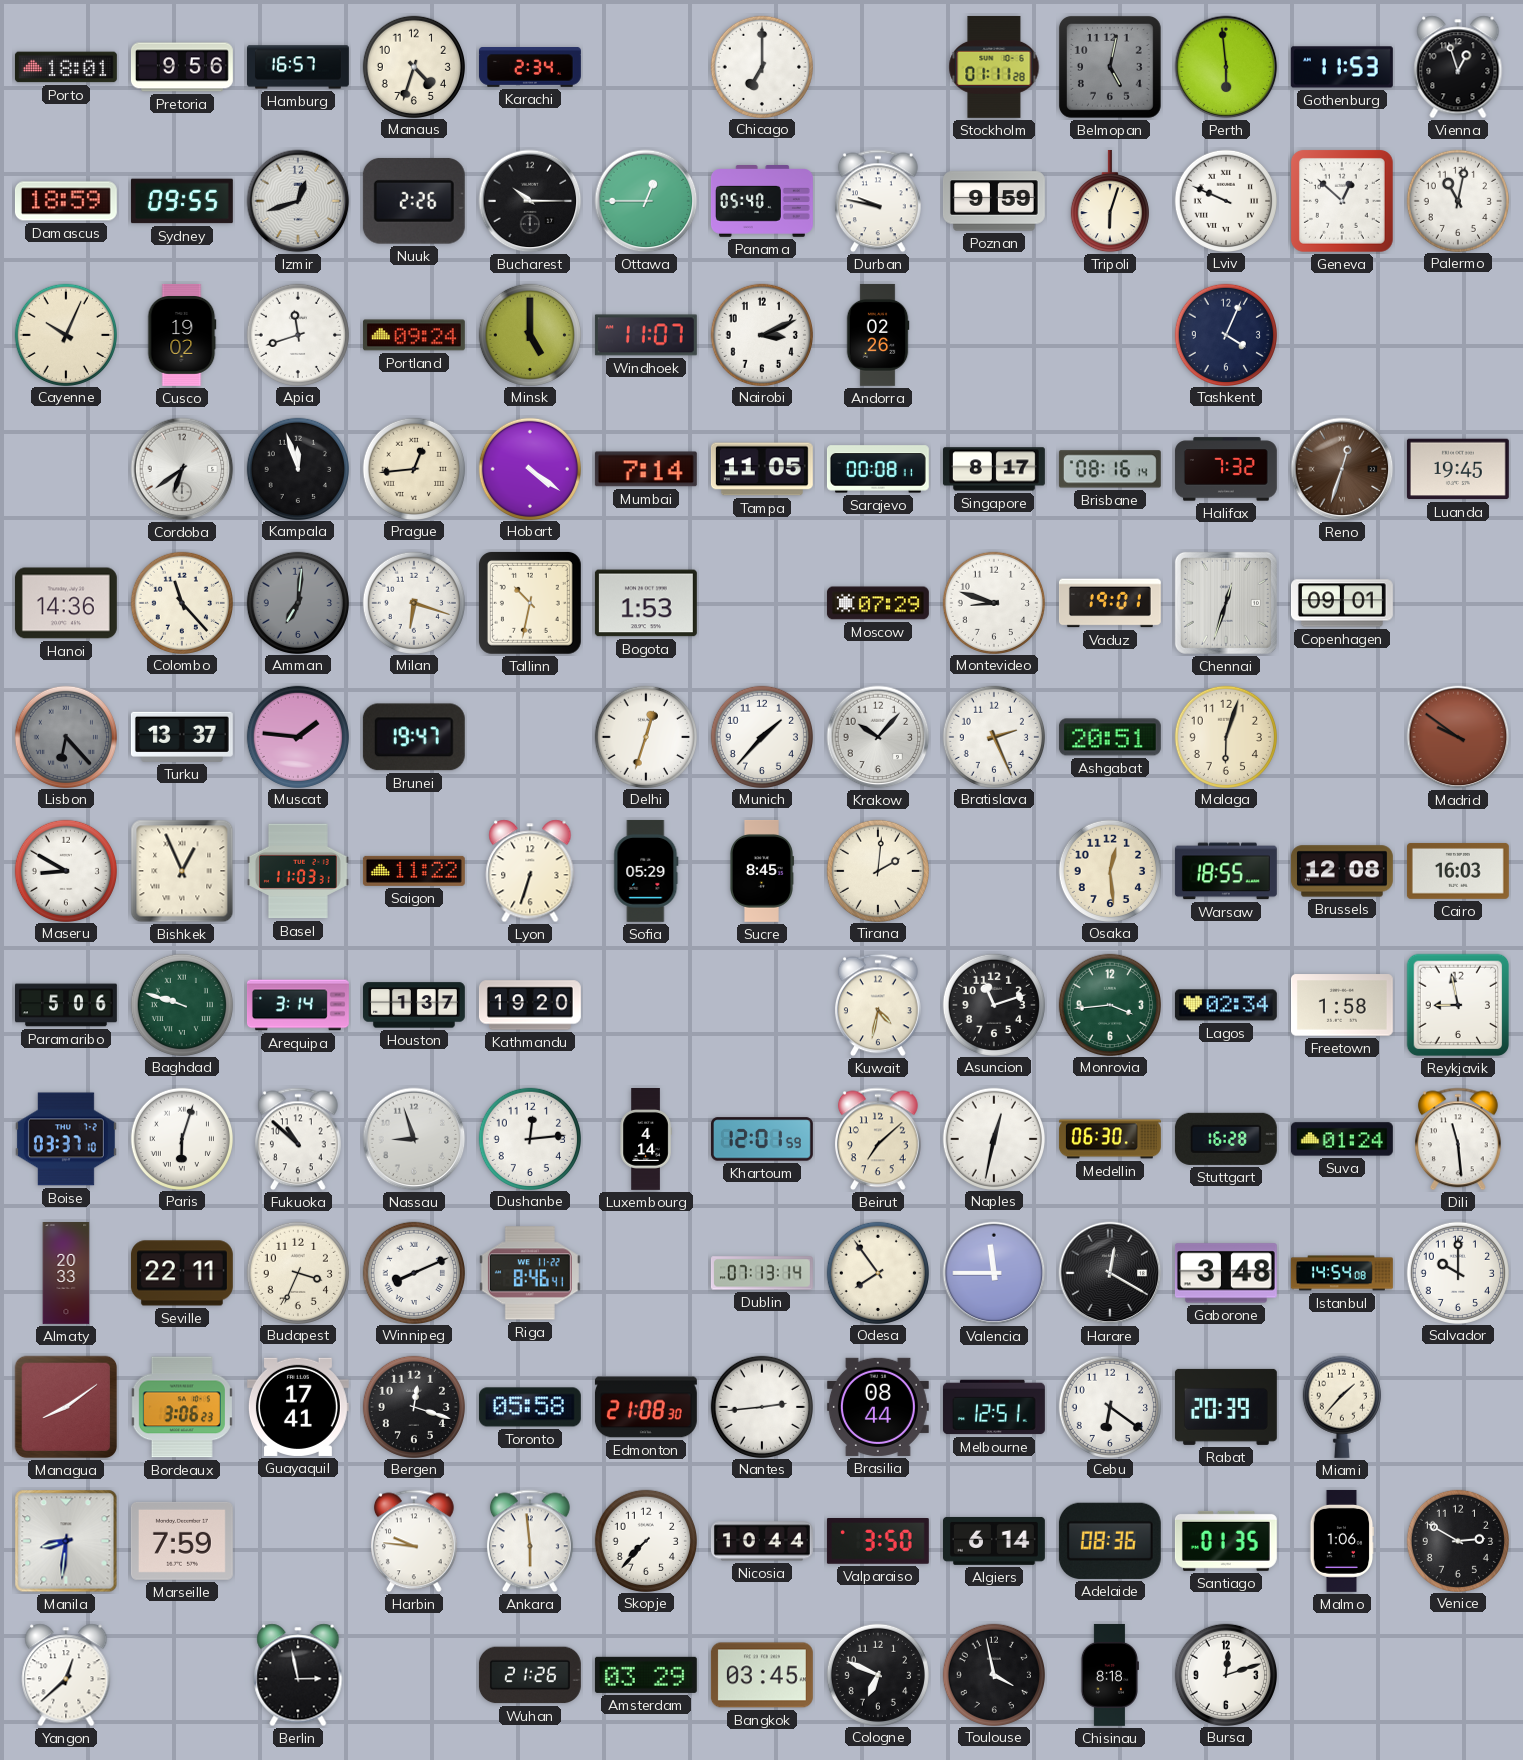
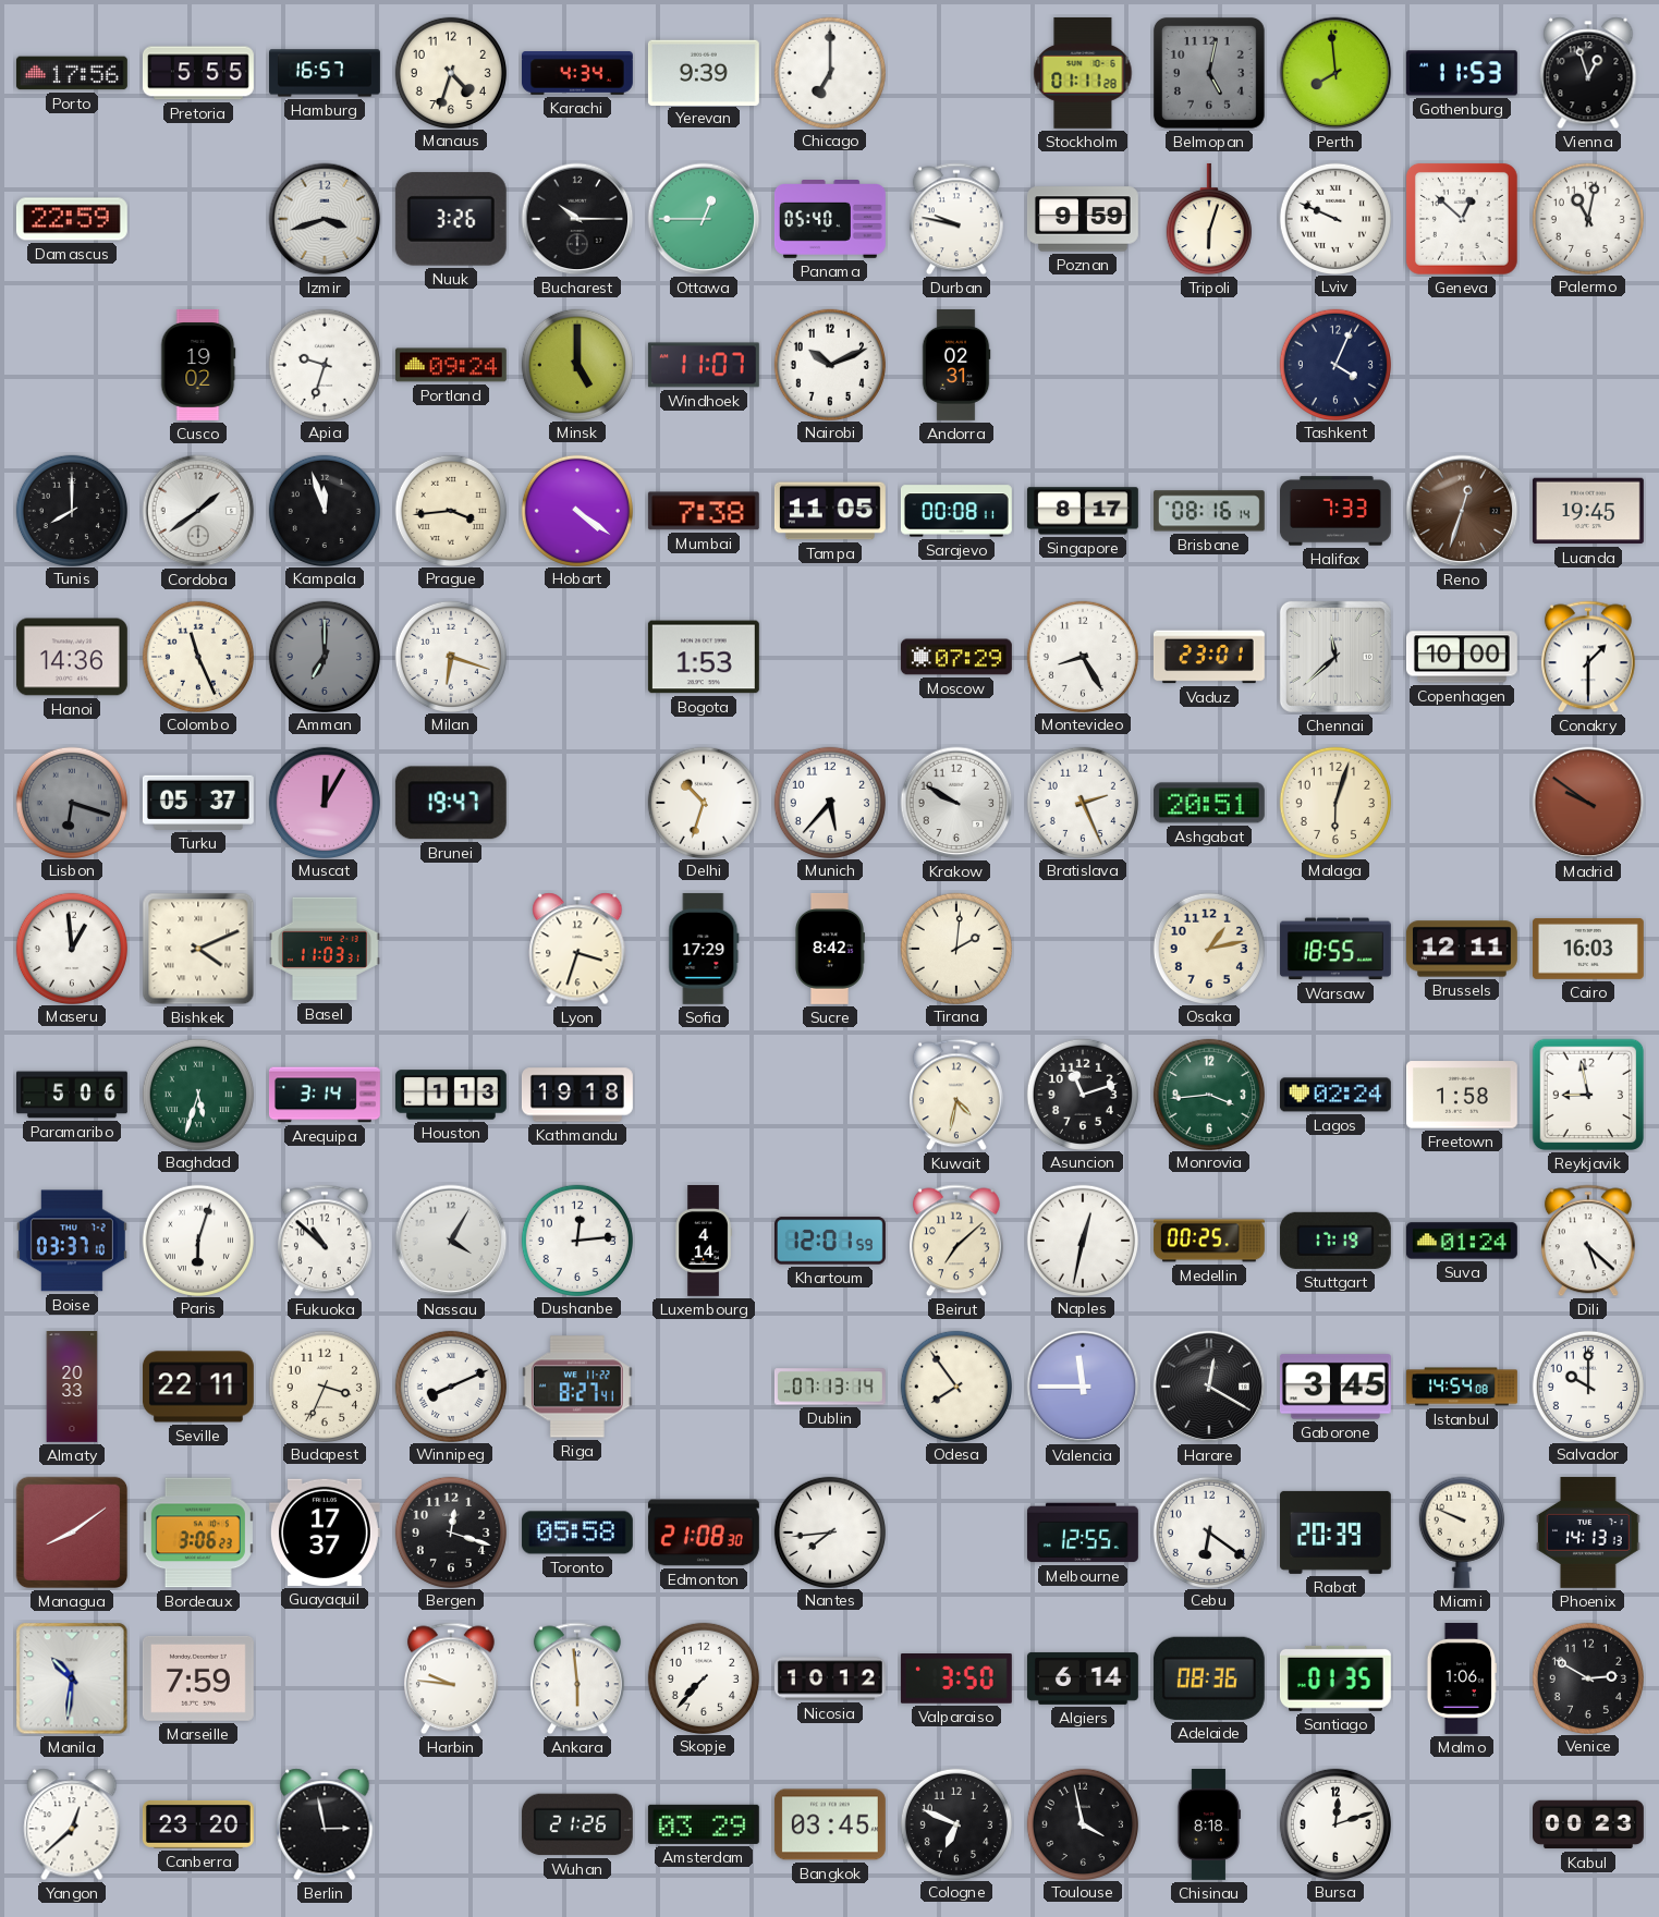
Porto: 18:01 -> 17:56 (72, 73)
Pretoria: 9:56 -> 5:55 (198, 73)
Karachi: 2:34 -> 4:34 (577, 74)
Yerevan: none -> 9:39 (704, 72)
Perth: 5:59 -> 7:59 (1335, 73)
Damascus: 18:59 -> 22:59 (72, 219)
Sydney: 09:55 -> none (182, 201)
Izmir: 12:42 -> 3:42 (325, 219)
Nuuk: 2:26 -> 3:26 (451, 219)
Cayenne: 10:04 -> none (65, 334)
Apia: 11:42 -> 9:33 (324, 364)
Nairobi: 3:11 -> 10:11 (829, 364)
Andorra: 02:26 -> 02:31 (956, 365)
Tunis: none -> 8:00 (71, 510)
Cordoba: 6:39 -> 1:39 (198, 511)
Prague: 12:44 -> 3:44 (450, 510)
Mumbai: 7:14 -> 7:38 (704, 511)
Halifax: 7:32 -> 7:33 (1335, 511)
Colombo: 11:23 -> 11:26 (197, 656)
Amman: 7:01 -> 7:00 (324, 656)
Tallinn: 10:32 -> none (530, 603)
Montevideo: 8:48 -> 8:25 (1082, 656)
Vaduz: 19:01 -> 23:01 (1209, 657)
Chennai: 12:33 -> 11:38 (1335, 657)
Copenhagen: 09:01 -> 10:00 (1462, 657)
Conakry: none -> 1:30 (1588, 657)
Lisbon: 6:23 -> 6:18 (71, 802)
Turku: 13:37 -> 05:37 (198, 803)
Muscat: 1:46 -> 12:05 (324, 802)
Delhi: 12:33 -> 10:33 (703, 802)
Munich: 1:37 -> 5:37 (829, 802)
Krakow: 10:07 -> 9:50 (956, 803)
Maseru: 8:50 -> 12:59 (71, 948)
Bishkek: 12:56 -> 4:11 (198, 949)
Saigon: 11:22 -> none (414, 871)
Lyon: 6:33 -> 3:33 (577, 949)
Sofia: 05:29 -> 17:29 (704, 949)
Sucre: 8:45 -> 8:42 (829, 949)
Osaka: 12:29 -> 1:13 (1208, 948)
Brussels: 12:08 -> 12:11 (1462, 949)
Baghdad: 9:48 -> 5:33 (197, 1094)
Houston: 1:37 -> 1:13 (451, 1095)
Kathmandu: 19:20 -> 19:18 (577, 1095)
Lagos: 02:34 -> 02:24 (1335, 1095)
Nassau: 8:57 -> 4:05 (451, 1241)
Medellin: 06:30 -> 00:25 (1209, 1241)
Stuttgart: 16:28 -> 17:19 (1335, 1241)
Dili: 11:29 -> 5:22 (1588, 1241)
Riga: 8:46 -> 8:27 (577, 1387)
Gaborone: 3:48 -> 3:45 (1335, 1387)
Guayaquil: 17:41 -> 17:37 (325, 1533)
Nantes: 2:44 -> 7:44 (829, 1531)
Brasilia: 08:44 -> none (878, 1407)
Melbourne: 12:51 -> 12:55 (1083, 1533)
Miami: 1:37 -> 9:49 (1462, 1533)
Phoenix: none -> 14:13 (1589, 1533)
Manila: 8:31 -> 10:31 (72, 1678)
Nicosia: 10:44 -> 10:12 (830, 1678)
Canberra: none -> 23:20 (198, 1824)
Kabul: none -> 00:23 (1589, 1824)
